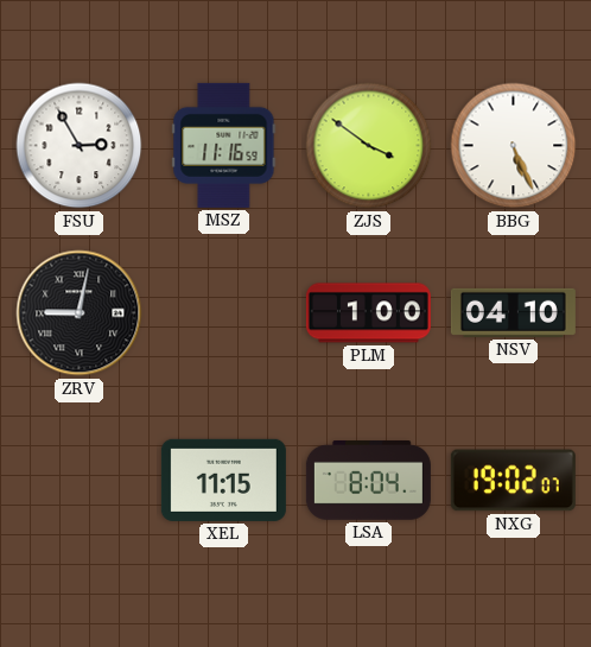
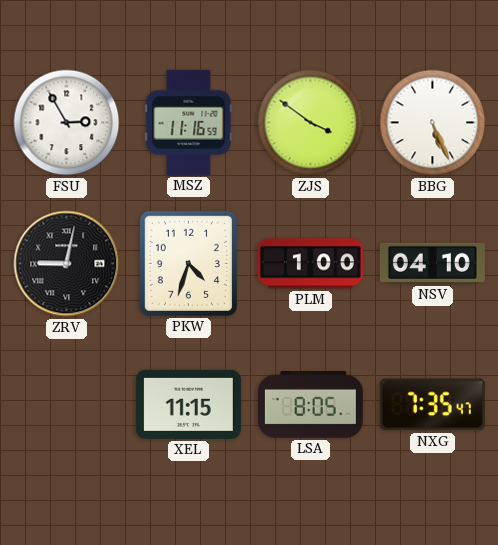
PKW: none -> 4:33 (188, 263)
LSA: 8:04 -> 8:05 (310, 405)
NXG: 19:02 -> 7:35 (432, 405)
